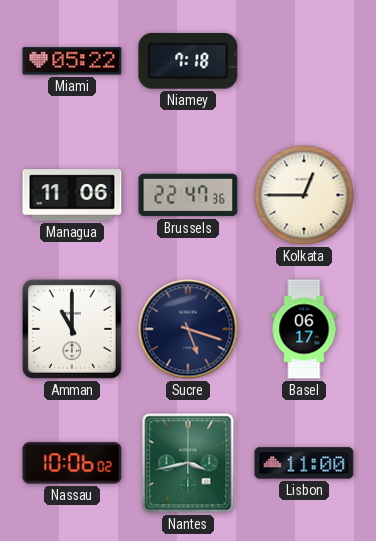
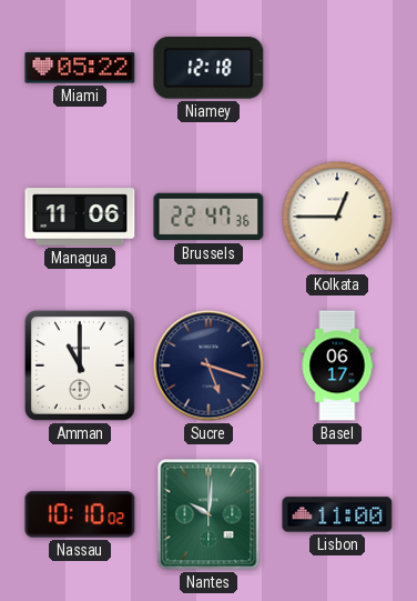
Niamey: 7:18 -> 12:18 (208, 69)
Nassau: 10:06 -> 10:10 (80, 514)
Nantes: 3:43 -> 10:01 (208, 514)
